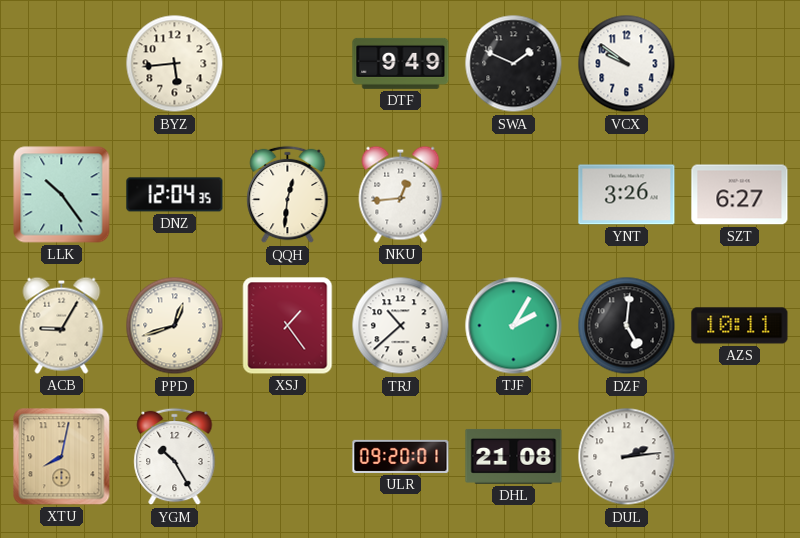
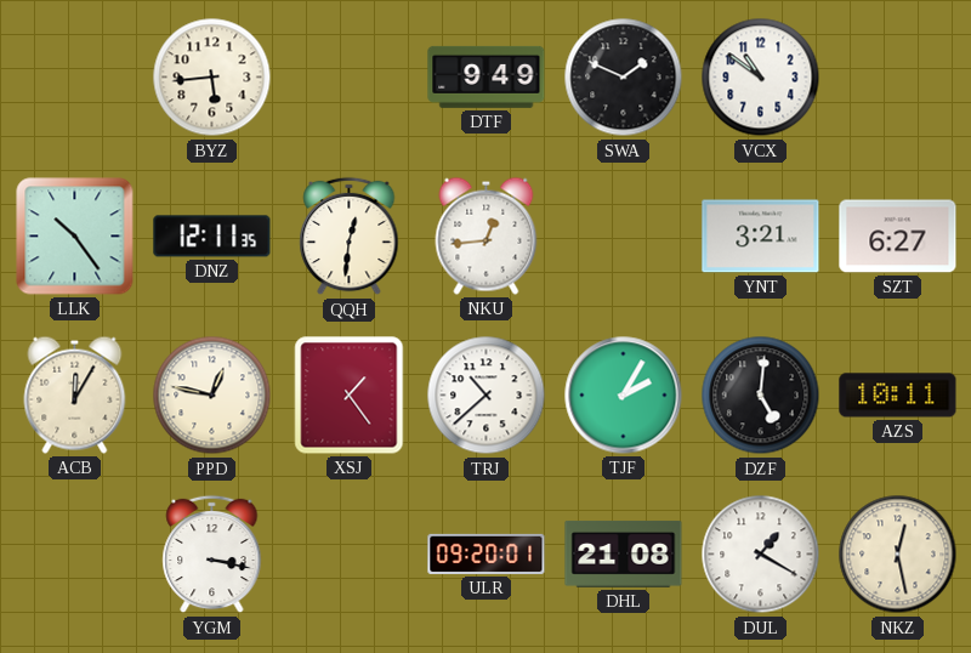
VCX: 9:51 -> 10:51 (761, 78)
DNZ: 12:04 -> 12:11 (212, 237)
YNT: 3:26 -> 3:21 (761, 237)
ACB: 9:05 -> 12:05 (75, 394)
PPD: 12:42 -> 12:47 (212, 396)
XTU: 8:02 -> none (62, 457)
YGM: 10:25 -> 3:17 (212, 555)
DUL: 2:14 -> 1:20 (761, 555)
NKZ: none -> 12:28 (898, 555)
